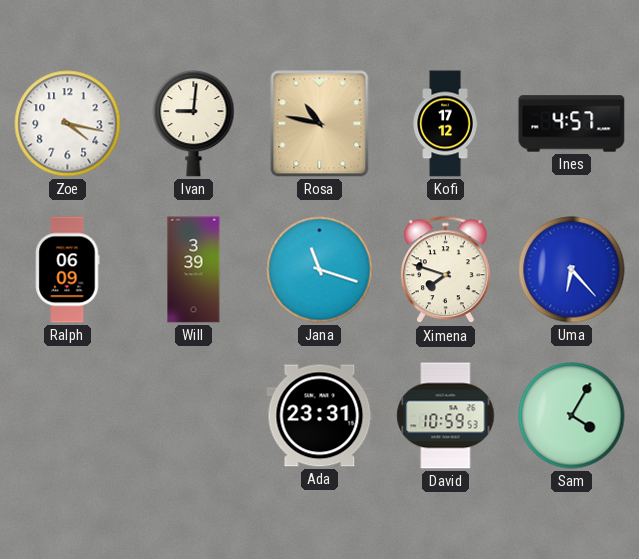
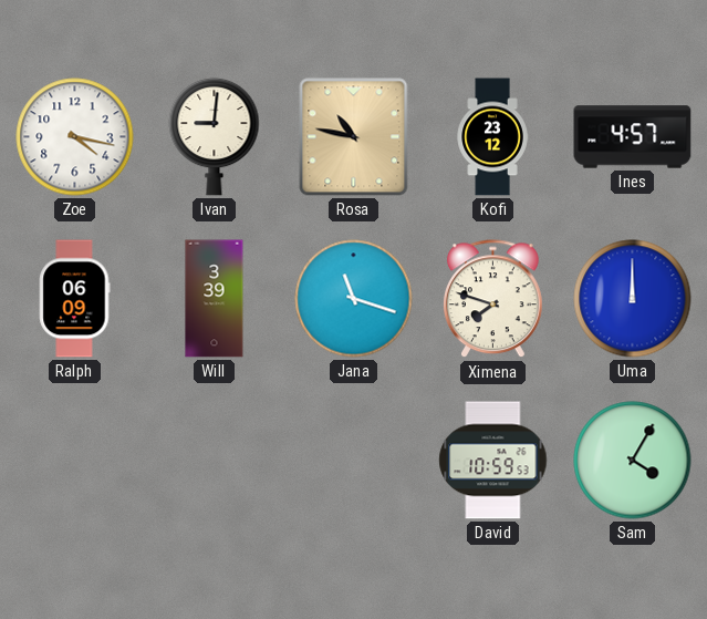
Kofi: 17:12 -> 23:12 (492, 137)
Uma: 6:23 -> 12:00 (633, 299)
Ada: 23:31 -> none (320, 416)
